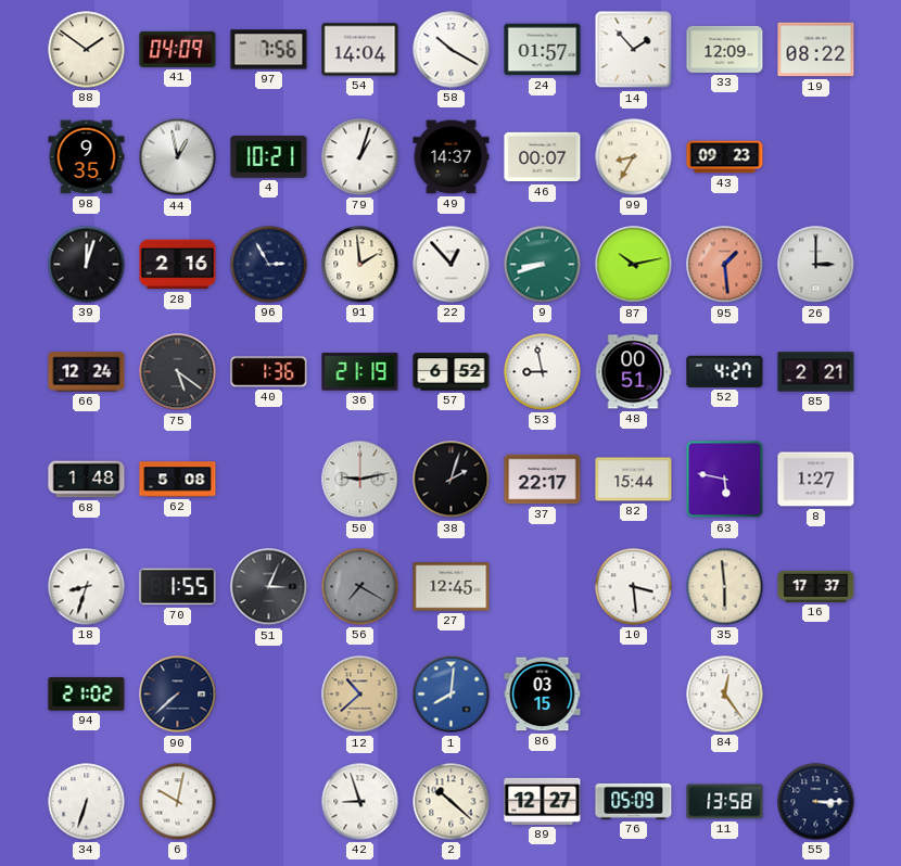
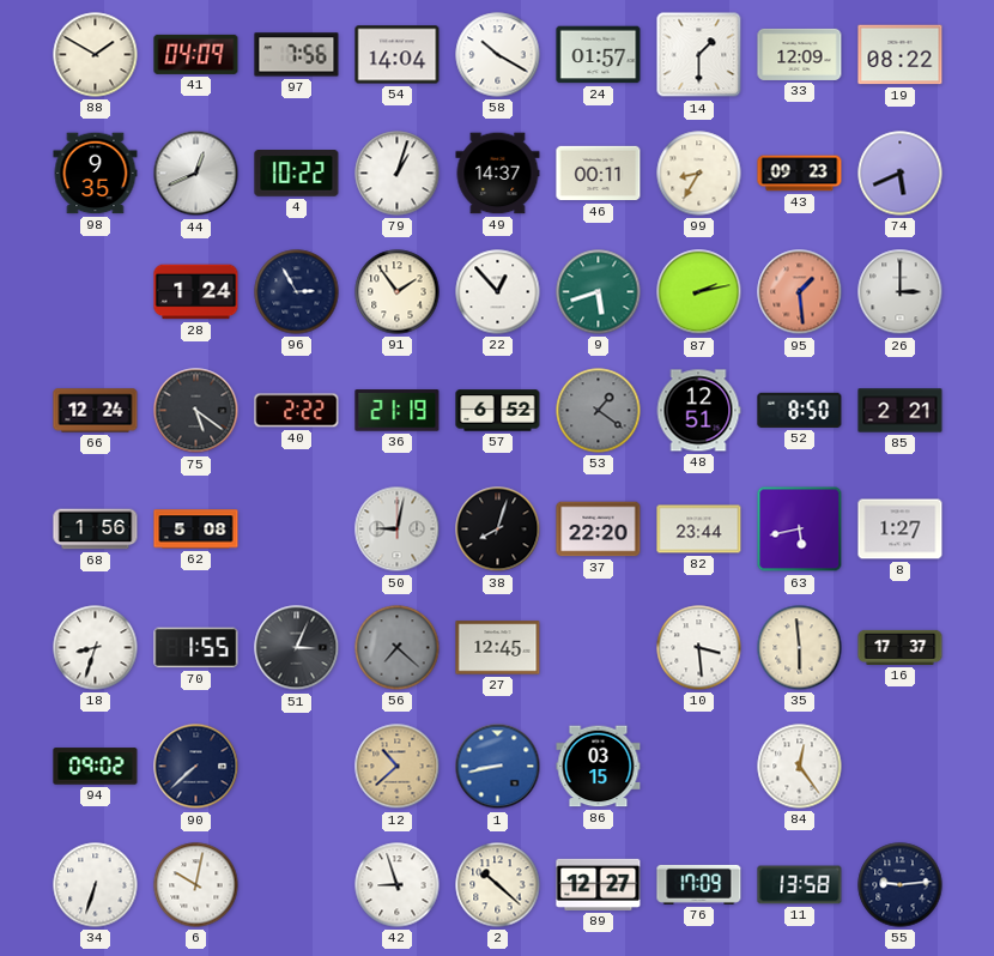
88: 1:51 -> 1:50 (96, 55)
14: 1:53 -> 1:30 (699, 55)
44: 12:58 -> 12:41 (196, 174)
4: 10:21 -> 10:22 (297, 174)
46: 00:07 -> 00:11 (599, 174)
74: none -> 5:41 (901, 174)
39: 12:03 -> none (87, 265)
28: 2:16 -> 1:24 (196, 292)
91: 1:59 -> 1:54 (398, 292)
9: 8:42 -> 5:42 (599, 292)
87: 10:13 -> 2:13 (699, 292)
40: 1:36 -> 2:22 (297, 411)
53: 8:58 -> 1:21 (599, 411)
53 dial: white -> grey (599, 411)
48: 00:51 -> 12:51 (698, 411)
52: 4:27 -> 8:50 (800, 410)
68: 1:48 -> 1:56 (96, 530)
50: 9:13 -> 9:02 (398, 530)
38: 2:03 -> 8:03 (498, 530)
37: 22:17 -> 22:20 (599, 530)
82: 15:44 -> 23:44 (699, 530)
63: 5:47 -> 5:43 (800, 530)
56: 7:20 -> 7:22 (398, 648)
94: 21:02 -> 09:02 (96, 767)
1: 8:01 -> 8:43 (498, 767)
76: 05:09 -> 17:09 (699, 884)
55: 3:15 -> 9:14 (901, 885)
